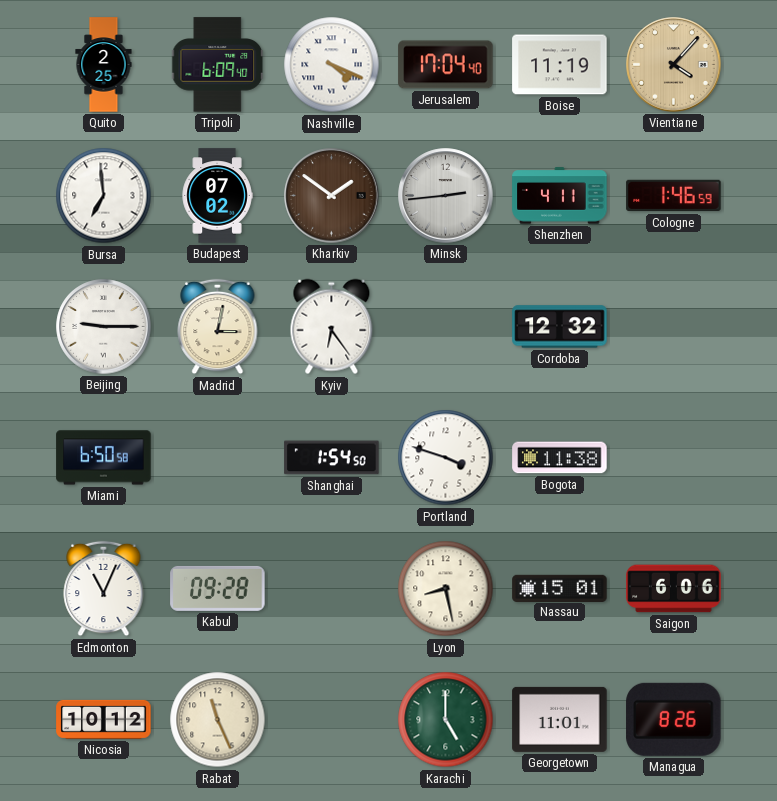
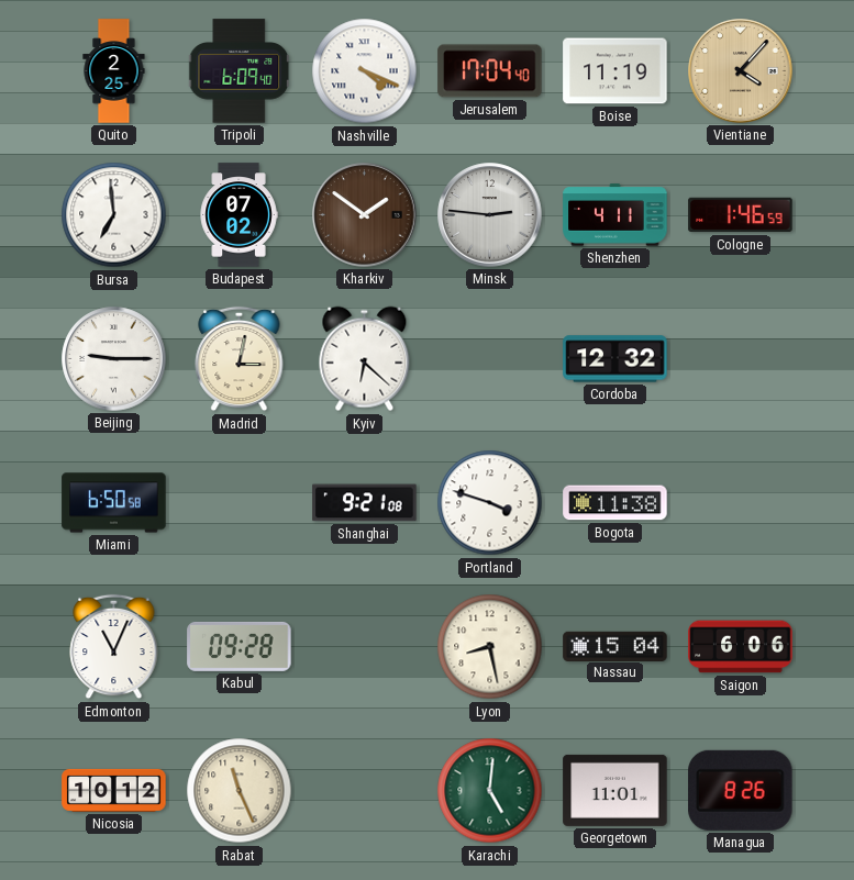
Minsk: 2:44 -> 2:46 (490, 215)
Kyiv: 6:24 -> 6:22 (365, 359)
Shanghai: 1:54 -> 9:21 (365, 503)
Nassau: 15:01 -> 15:04 (615, 646)
Karachi: 5:00 -> 5:01 (490, 791)
